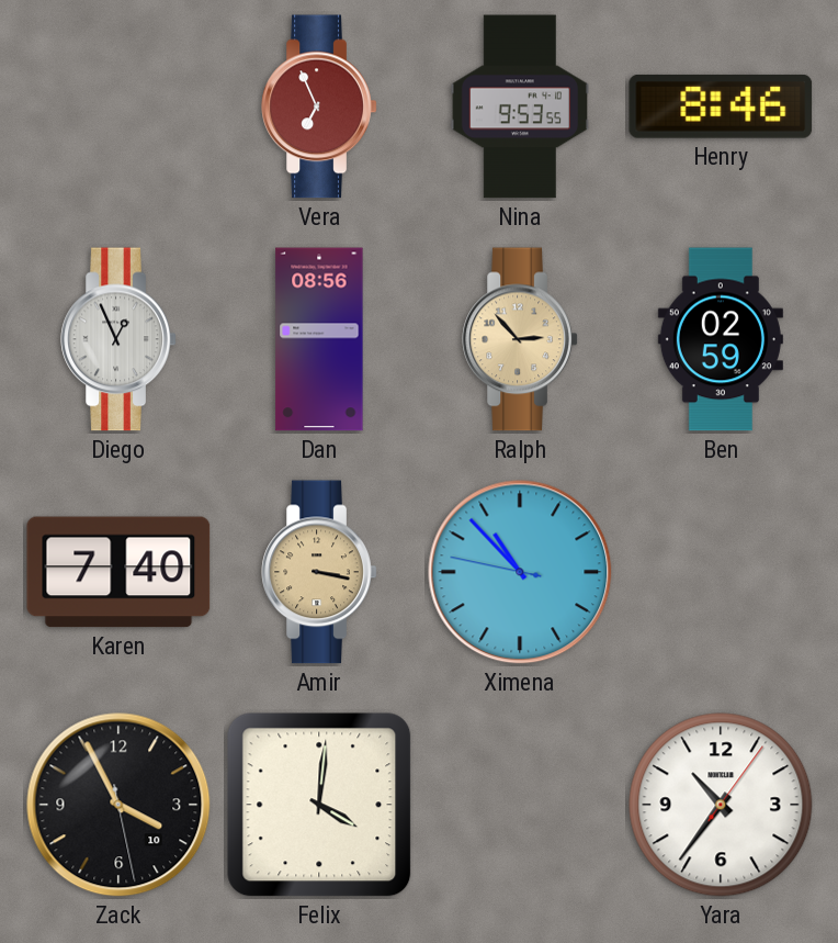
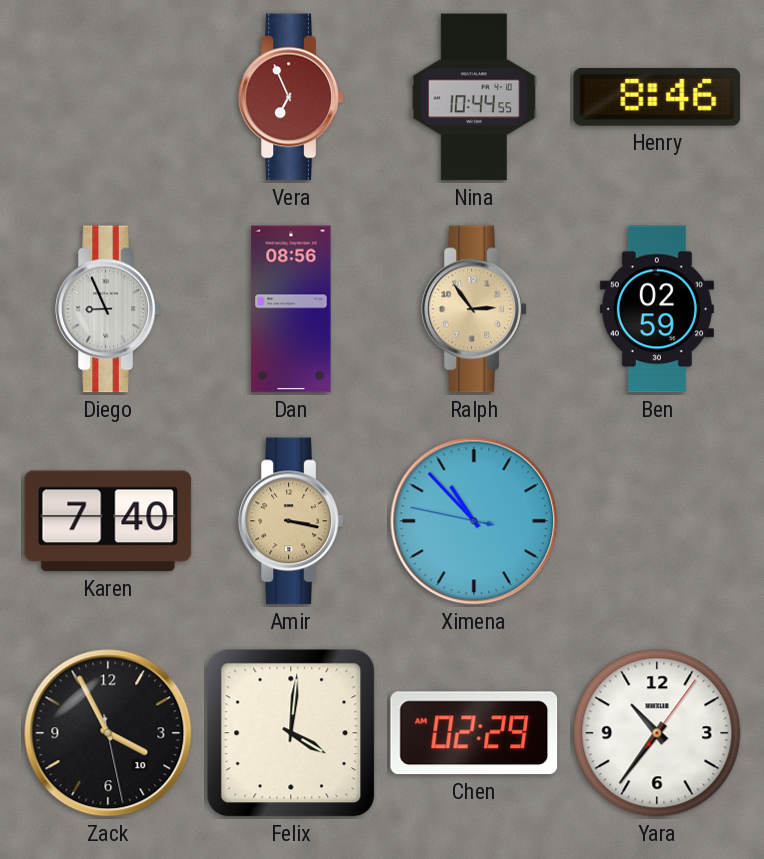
Nina: 9:53 -> 10:44 (473, 97)
Diego: 12:56 -> 8:56 (108, 309)
Ralph: 2:53 -> 2:54 (474, 309)
Chen: none -> 02:29 (474, 733)
